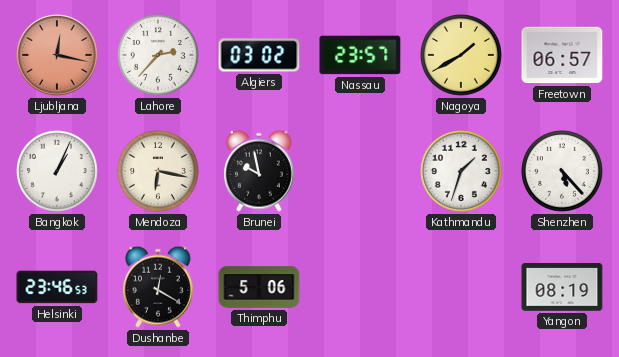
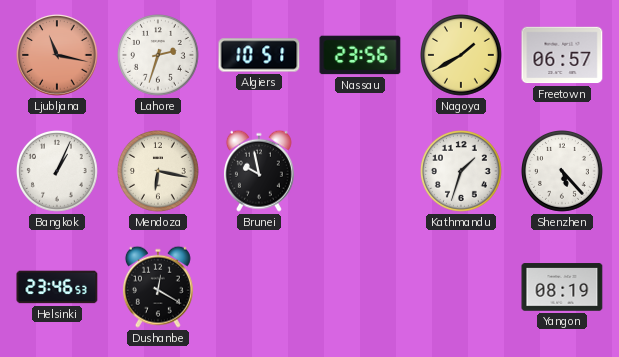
Ljubljana: 12:17 -> 11:17 (57, 55)
Lahore: 2:37 -> 2:33 (159, 56)
Algiers: 03:02 -> 10:51 (259, 55)
Nassau: 23:57 -> 23:56 (360, 55)
Thimphu: 5:06 -> none (259, 287)
